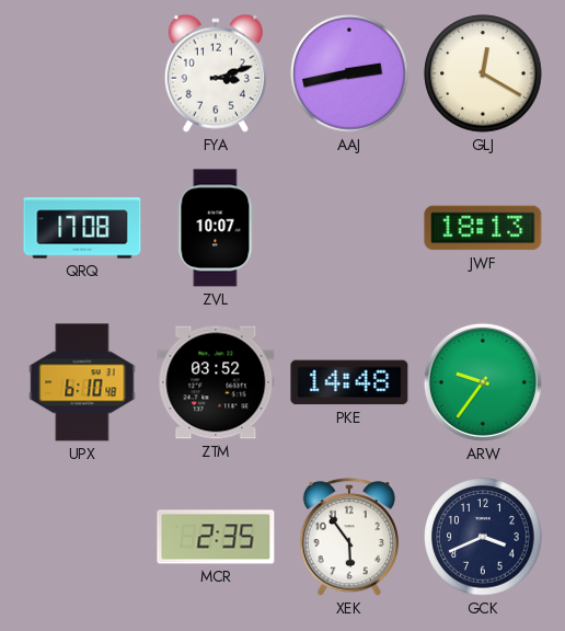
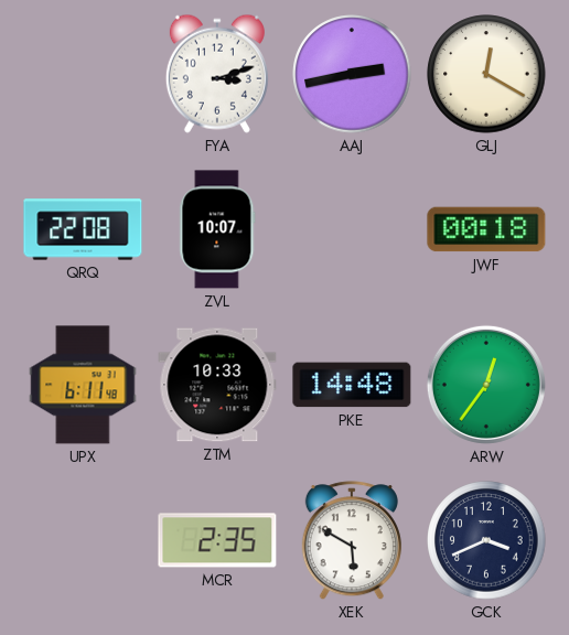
QRQ: 17:08 -> 22:08 (83, 229)
JWF: 18:13 -> 00:18 (486, 229)
UPX: 6:10 -> 6:11 (83, 385)
ZTM: 03:52 -> 10:33 (217, 385)
ARW: 9:36 -> 12:36 (486, 385)
XEK: 5:54 -> 5:50 (352, 541)
